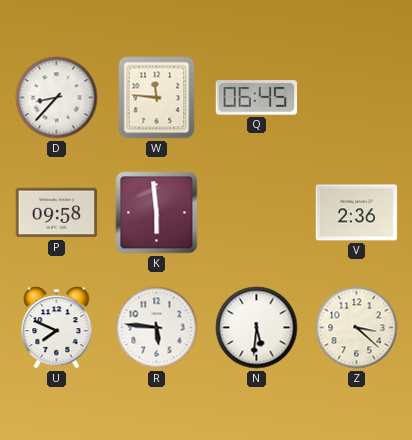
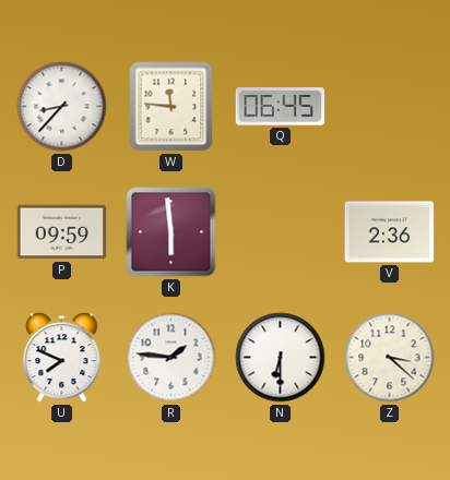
P: 09:58 -> 09:59 (62, 232)
R: 5:46 -> 1:46 (171, 358)
N: 5:31 -> 6:30 (281, 358)
